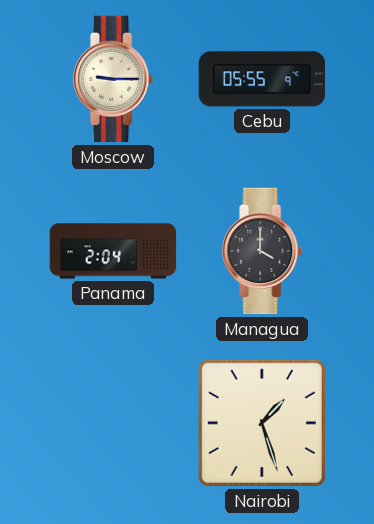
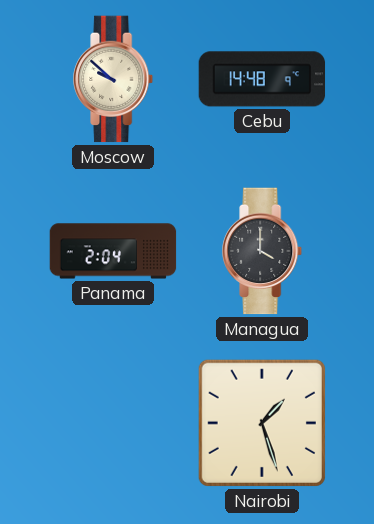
Moscow: 9:15 -> 9:52 (114, 79)
Cebu: 05:55 -> 14:48 (262, 79)
